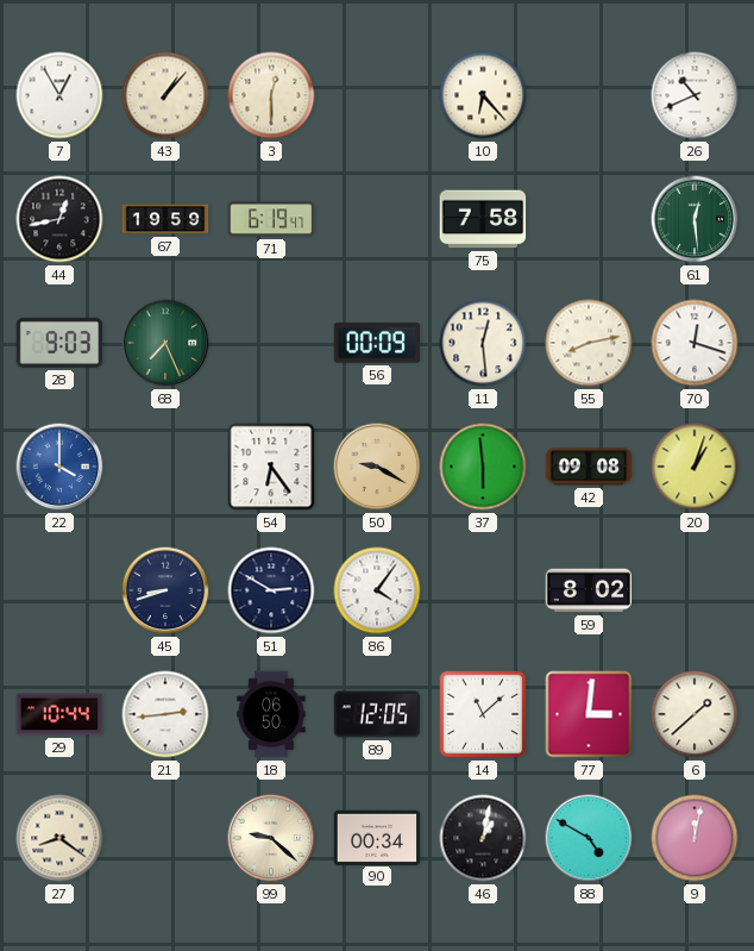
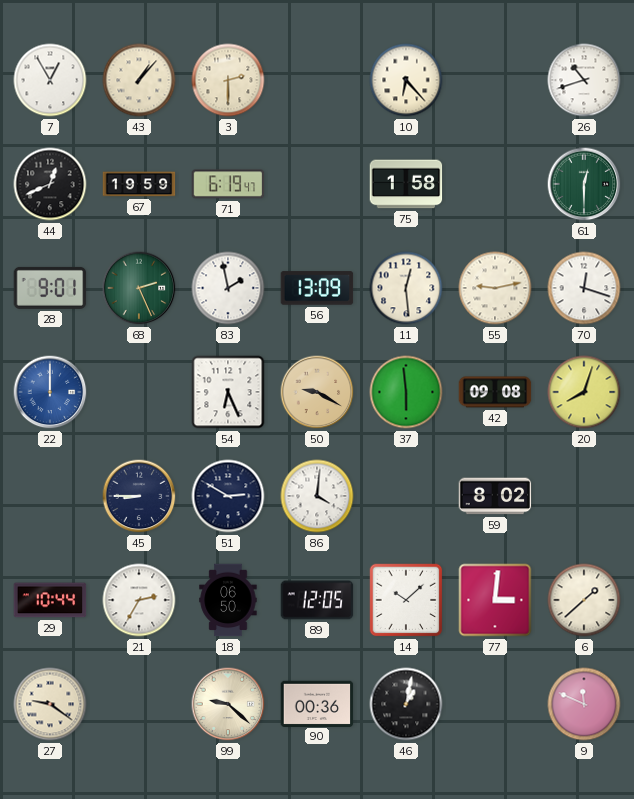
3: 12:30 -> 2:30 (228, 80)
26: 10:41 -> 10:42 (584, 80)
44: 12:43 -> 12:41 (50, 184)
75: 7:58 -> 1:58 (406, 184)
61: 12:29 -> 12:30 (584, 184)
28: 9:03 -> 9:01 (50, 288)
68: 7:26 -> 2:26 (139, 288)
83: none -> 1:58 (228, 288)
56: 00:09 -> 13:09 (317, 288)
55: 8:13 -> 9:13 (495, 288)
22: 4:00 -> 12:00 (50, 392)
54: 6:24 -> 6:26 (228, 392)
20: 1:03 -> 8:03 (584, 392)
45: 8:42 -> 8:45 (139, 496)
86: 4:06 -> 4:01 (317, 496)
21: 2:44 -> 2:35 (139, 600)
14: 11:08 -> 10:08 (406, 600)
27: 8:21 -> 9:21 (50, 704)
90: 00:34 -> 00:36 (317, 703)
88: 4:50 -> none (589, 838)
9: 12:02 -> 11:49 (584, 704)
